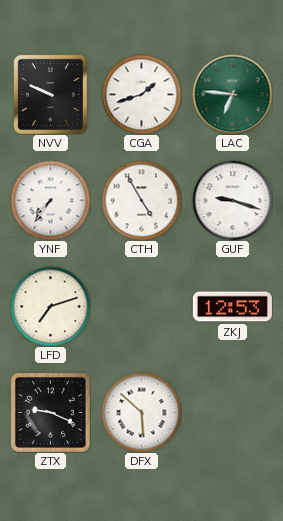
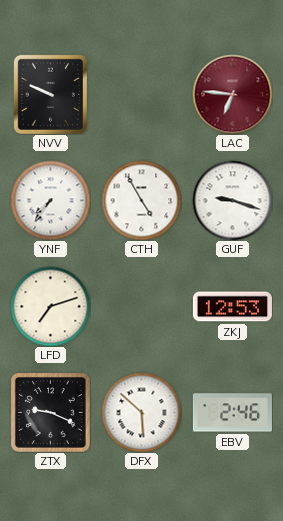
CGA: 1:42 -> none (141, 94)
LAC dial: green -> burgundy (232, 94)
EBV: none -> 2:46 (232, 413)
